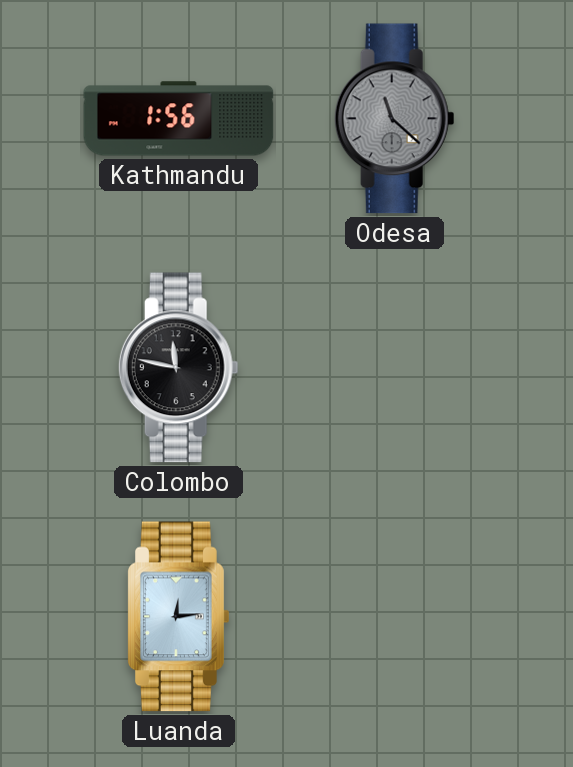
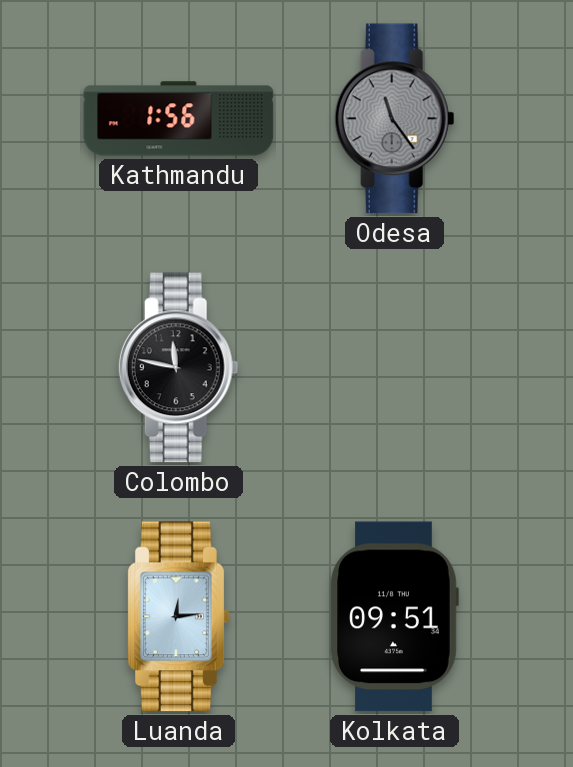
Odesa: 11:22 -> 11:24 (394, 119)
Kolkata: none -> 09:51 (394, 617)
